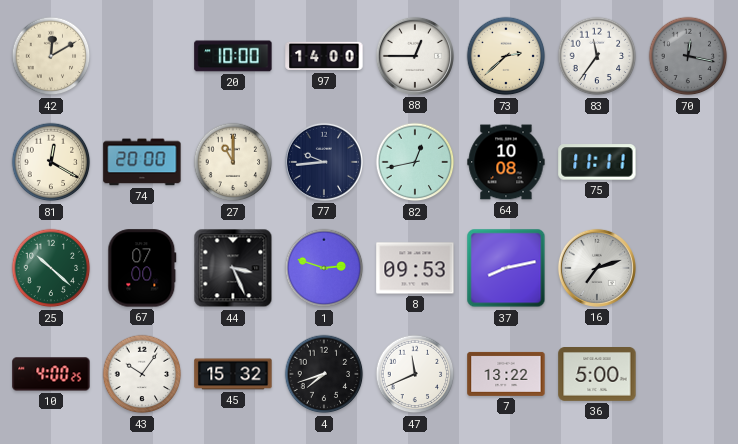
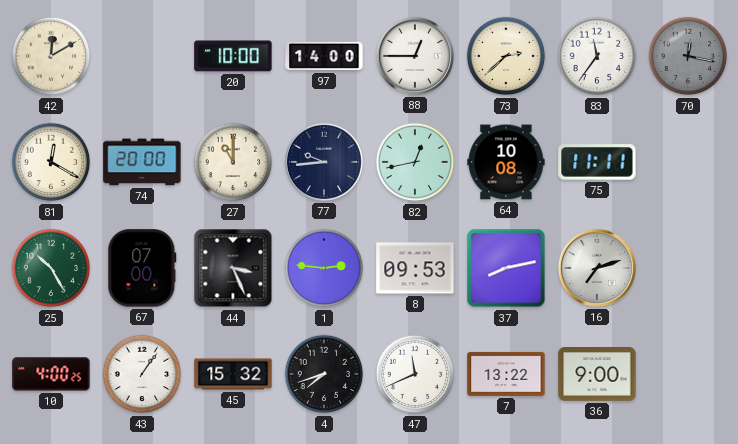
25: 10:22 -> 10:25 (51, 268)
1: 2:48 -> 2:46 (324, 268)
43: 10:06 -> 1:06 (142, 374)
36: 5:00 -> 9:00 (597, 375)
